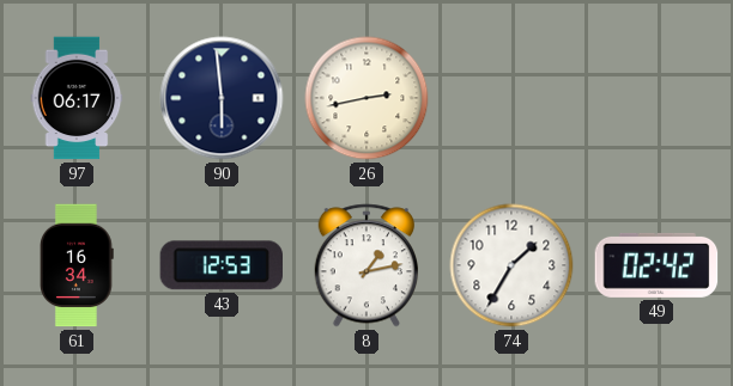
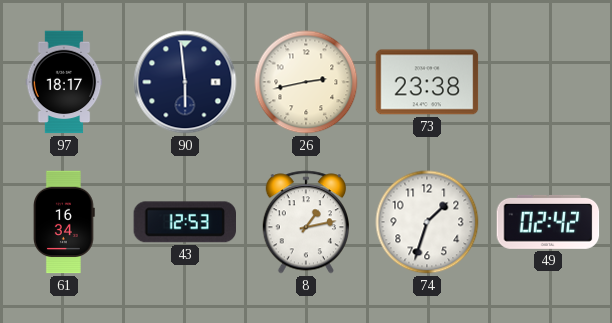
97: 06:17 -> 18:17 (64, 82)
73: none -> 23:38 (427, 82)
74: 1:35 -> 1:33 (427, 222)
